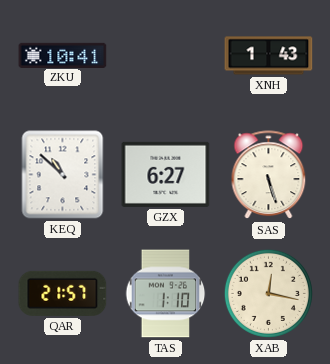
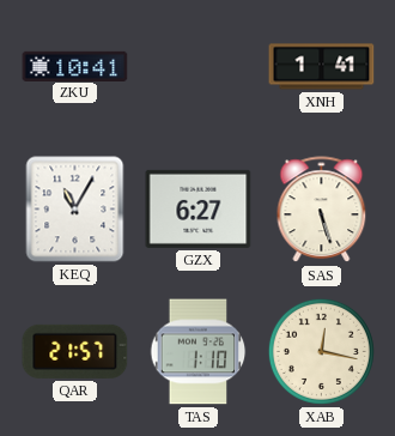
XNH: 1:43 -> 1:41 (322, 67)
KEQ: 10:52 -> 11:05 (75, 210)
